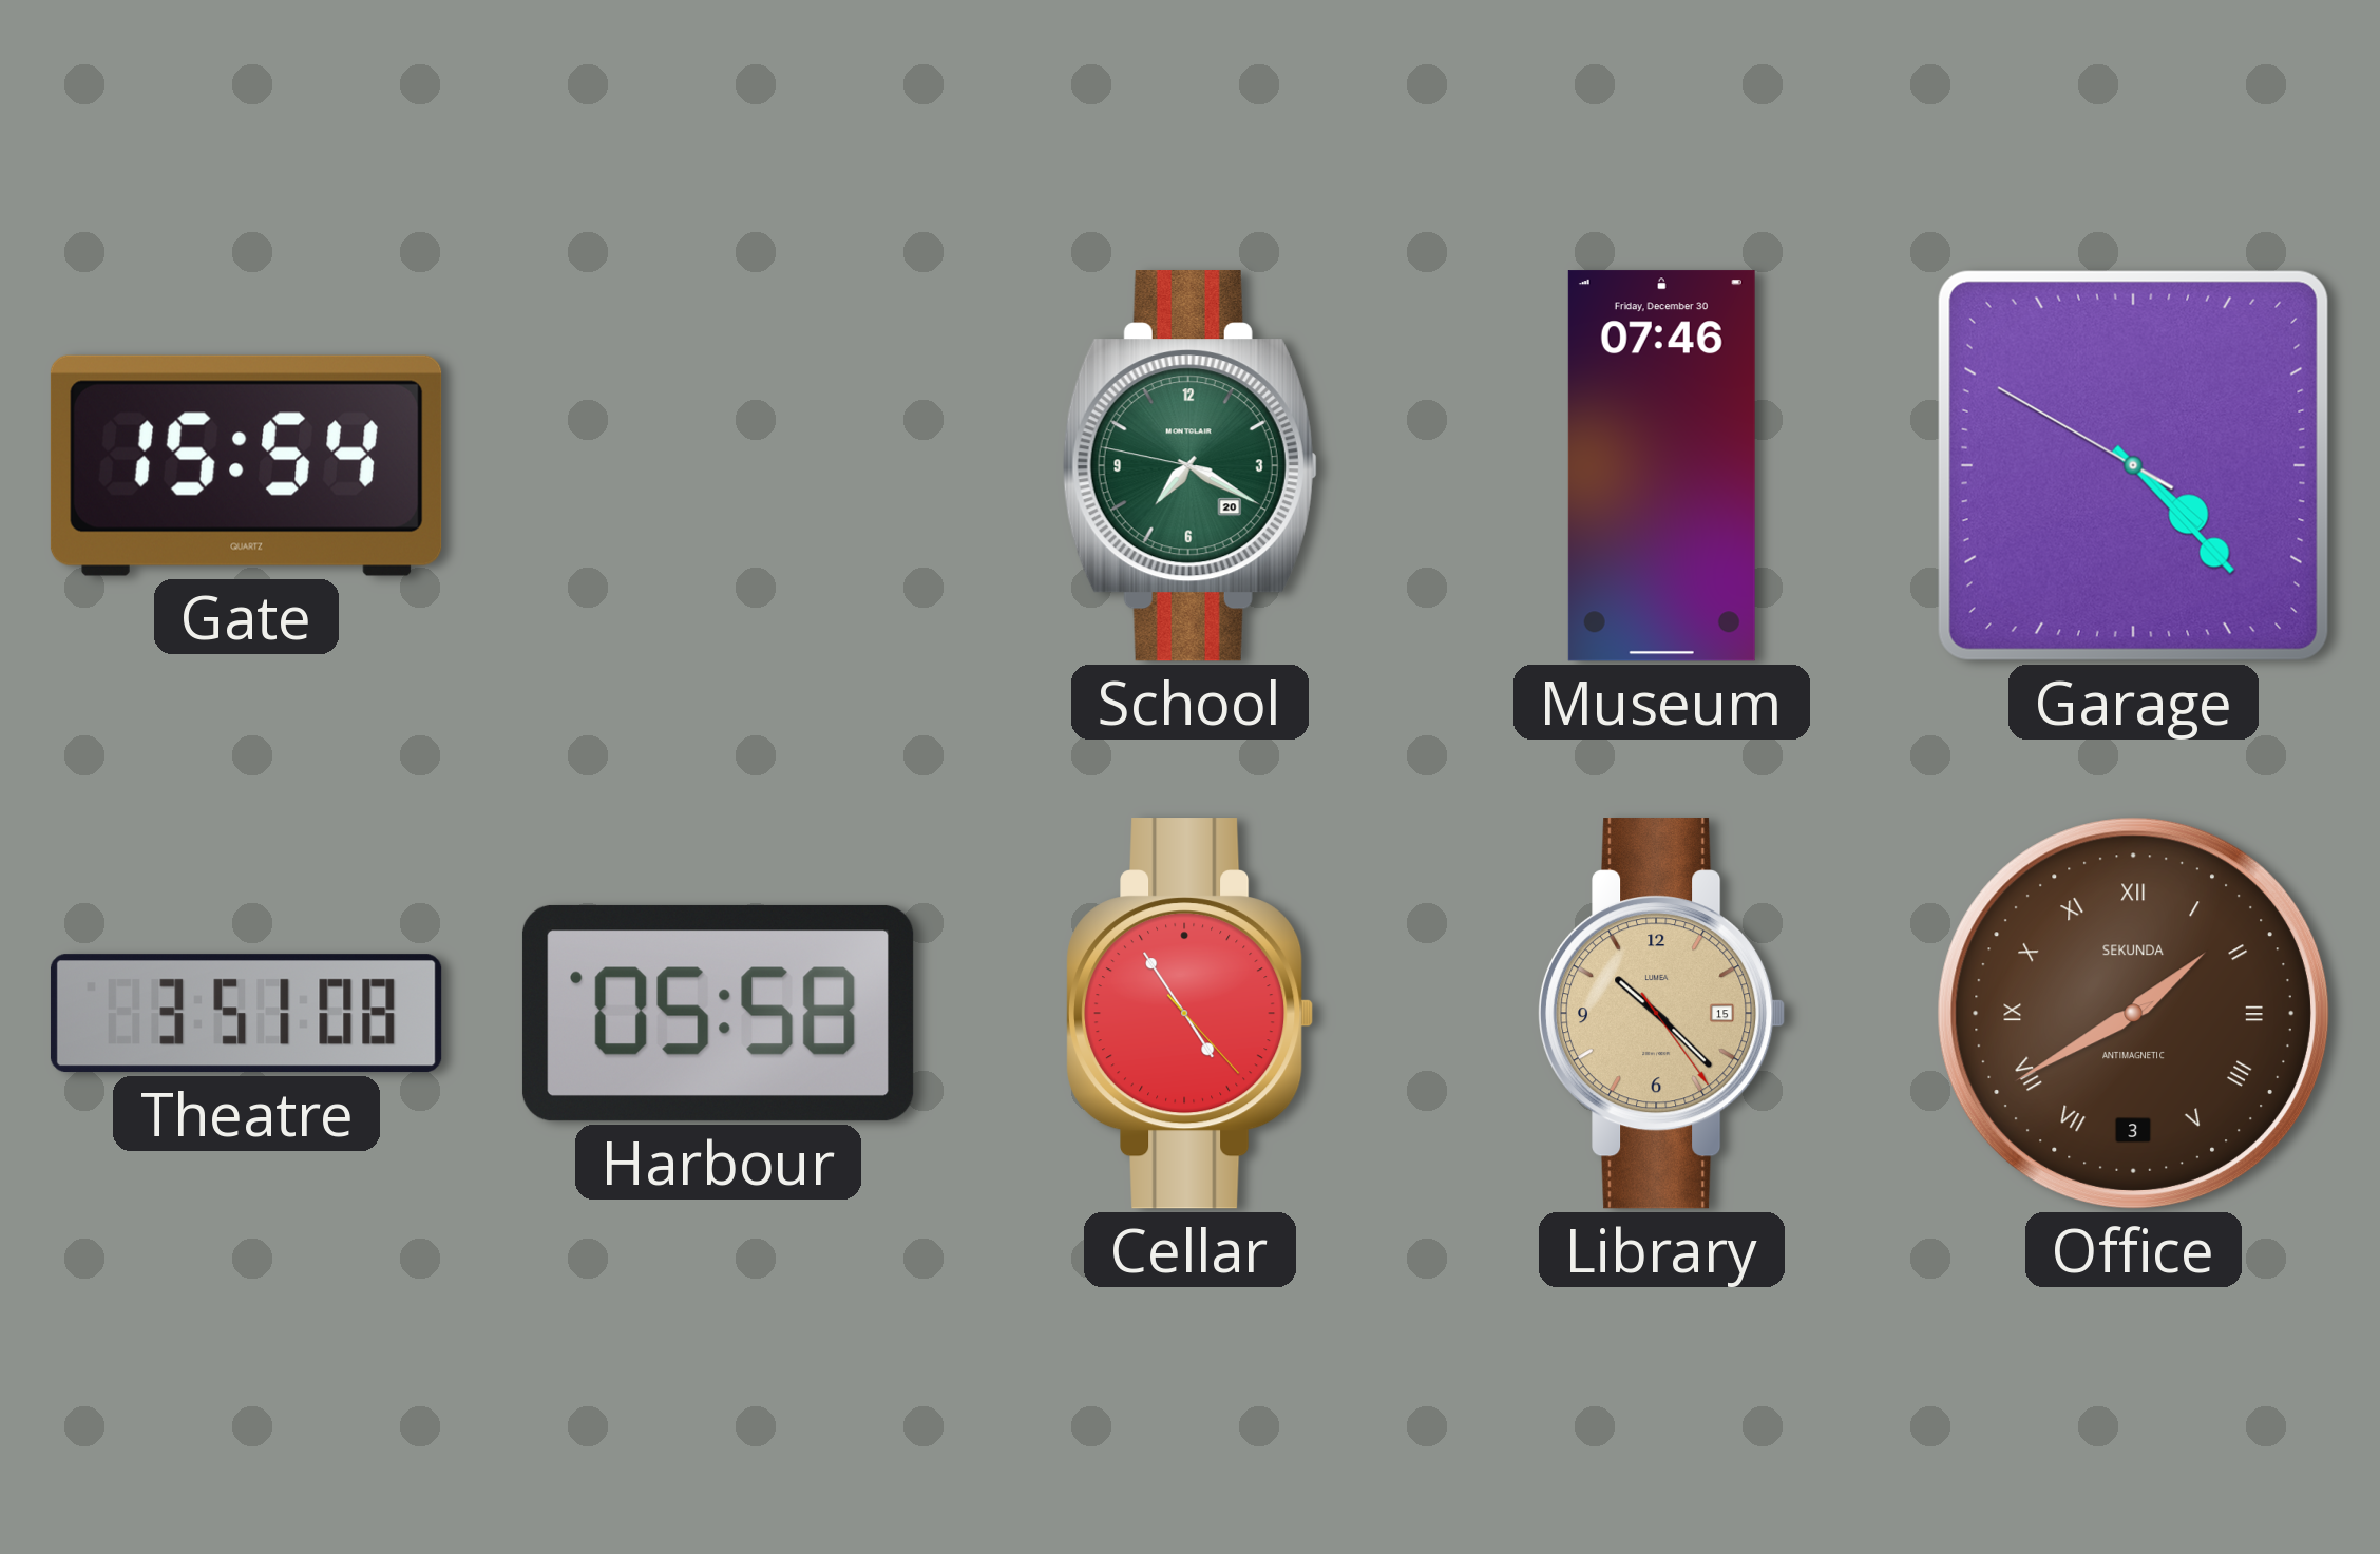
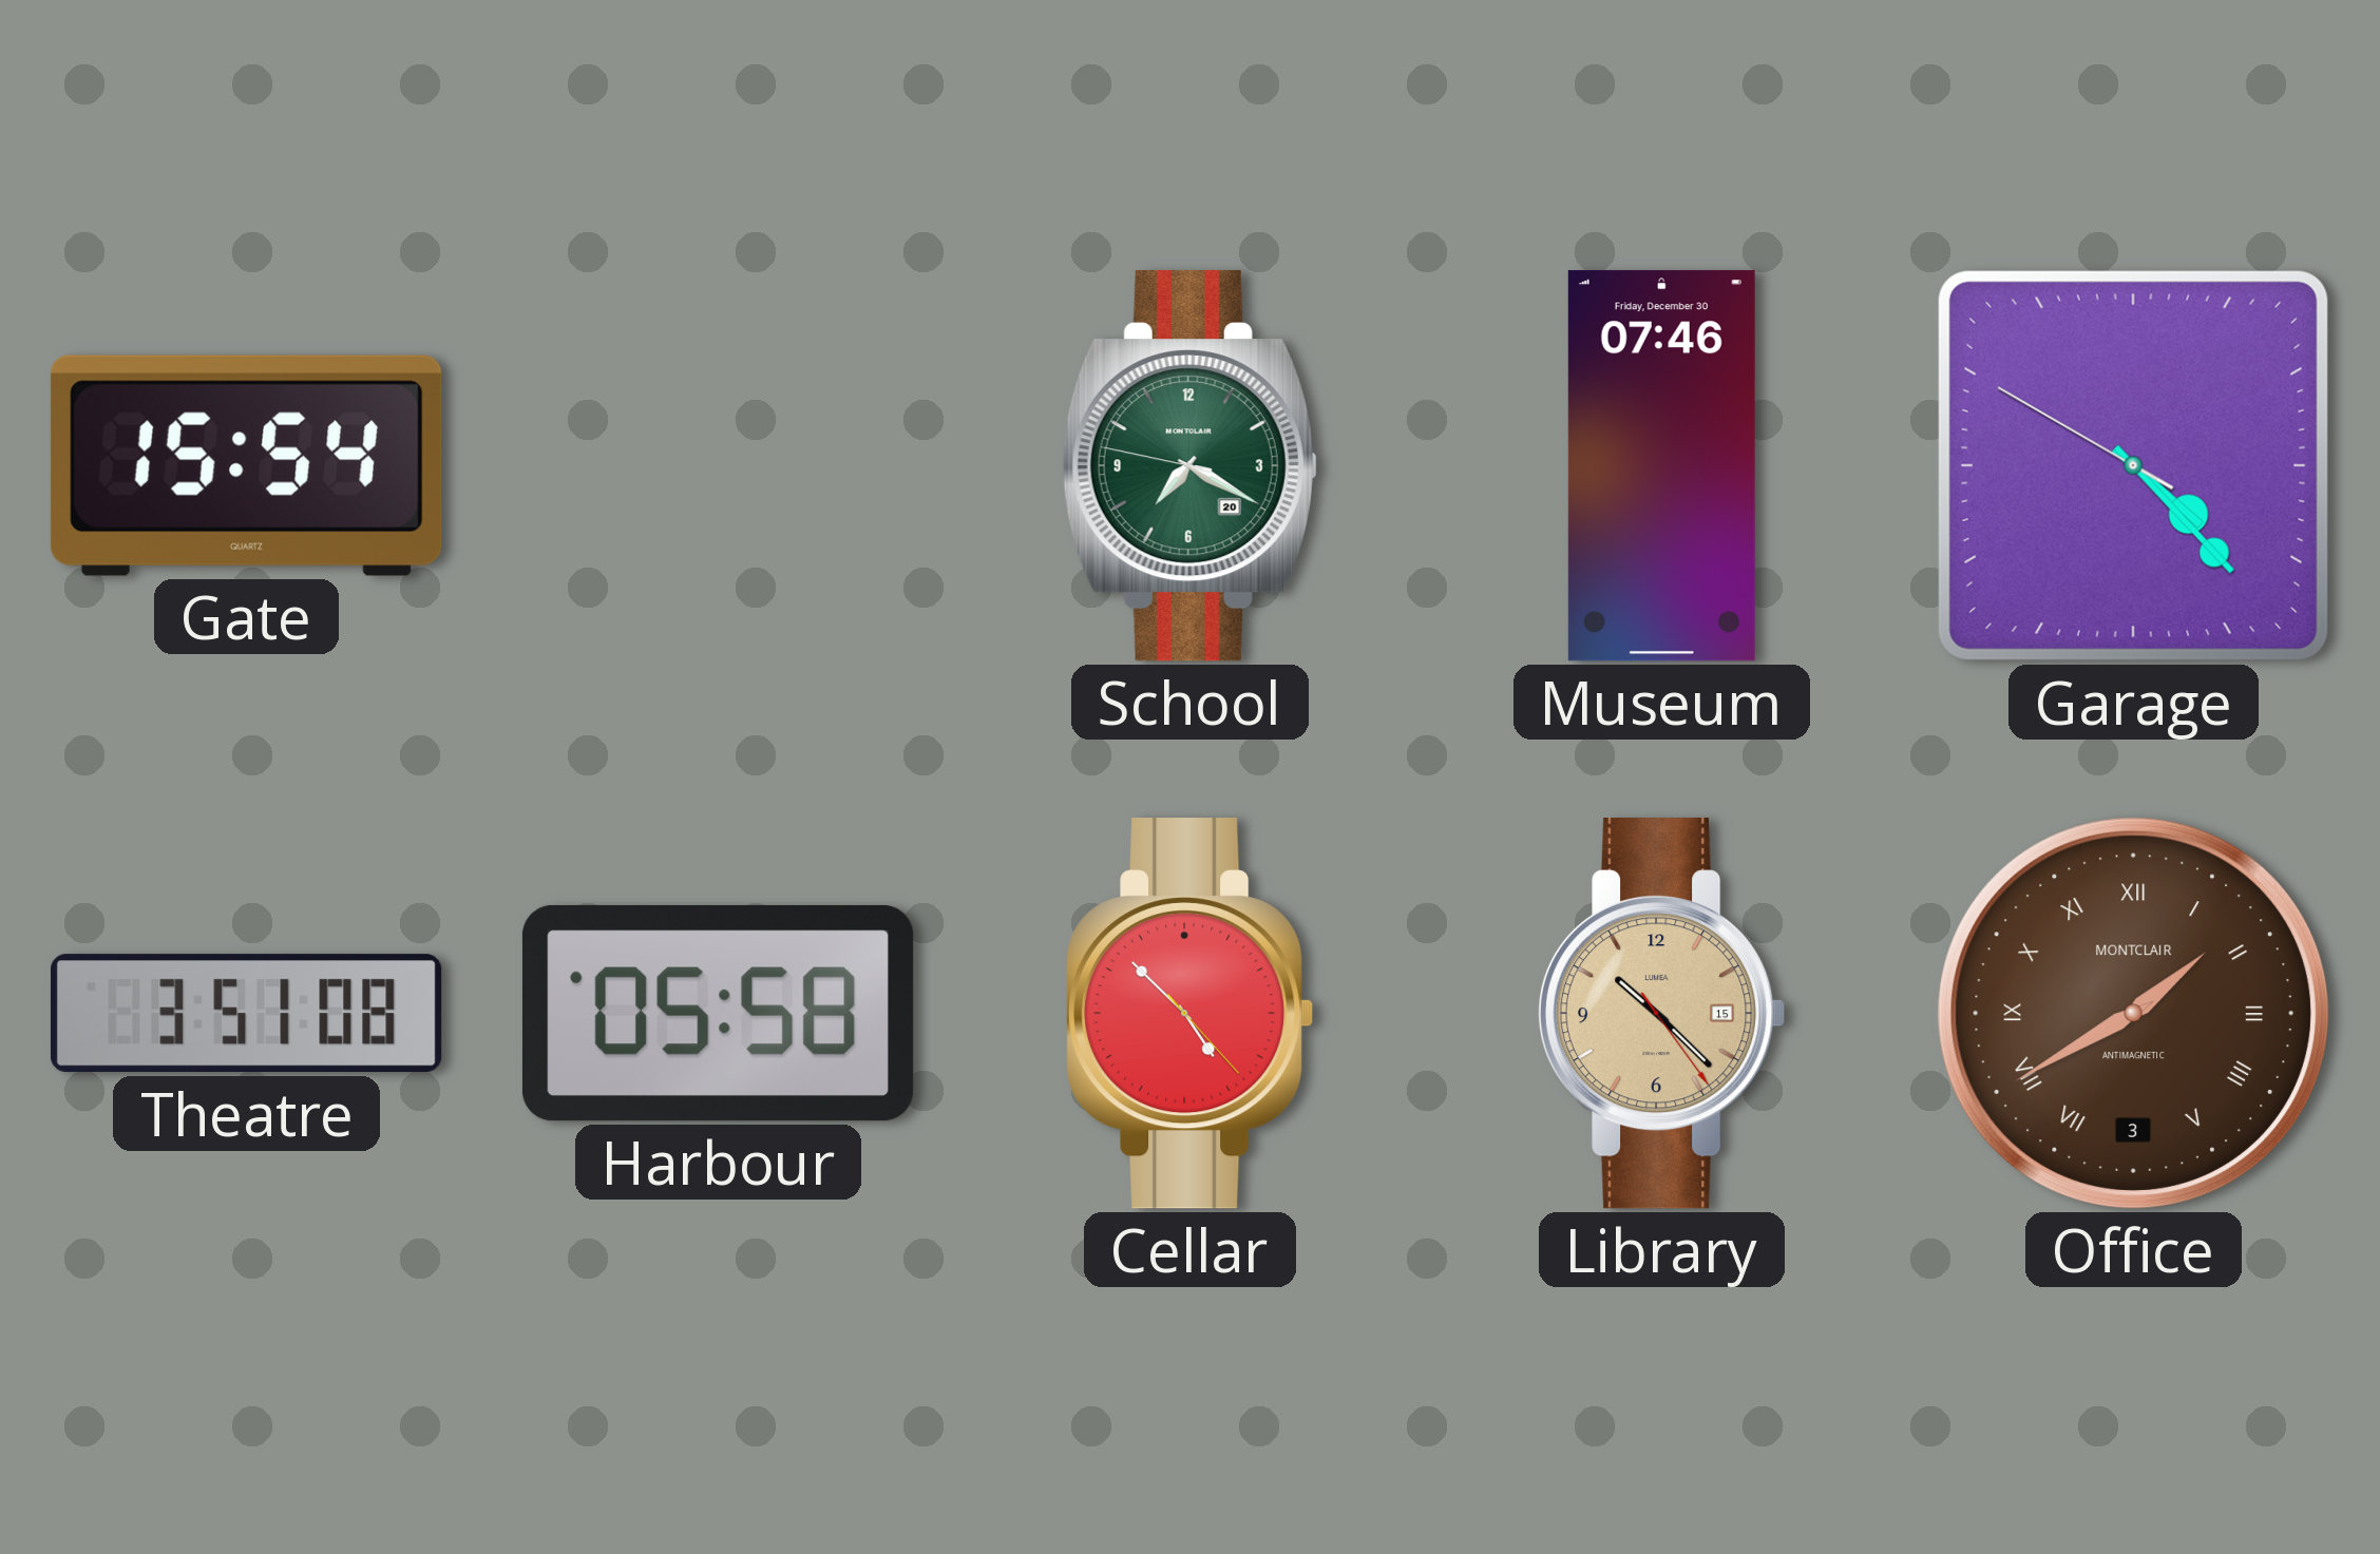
Cellar: 4:54 -> 4:52 (1191, 1014)
Office brand: SEKUNDA -> MONTCLAIR (2133, 1013)
